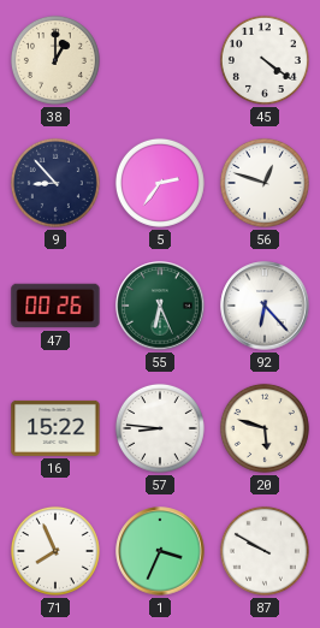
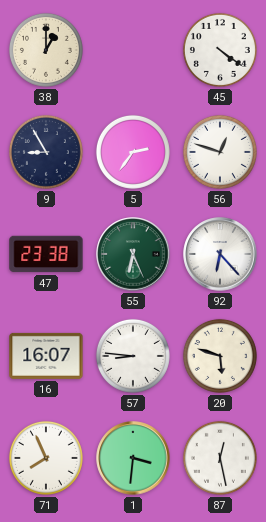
9: 8:53 -> 8:55 (46, 152)
47: 00:26 -> 23:38 (46, 254)
16: 15:22 -> 16:07 (46, 356)
1: 3:34 -> 3:31 (133, 458)
87: 9:50 -> 12:28 (220, 458)
